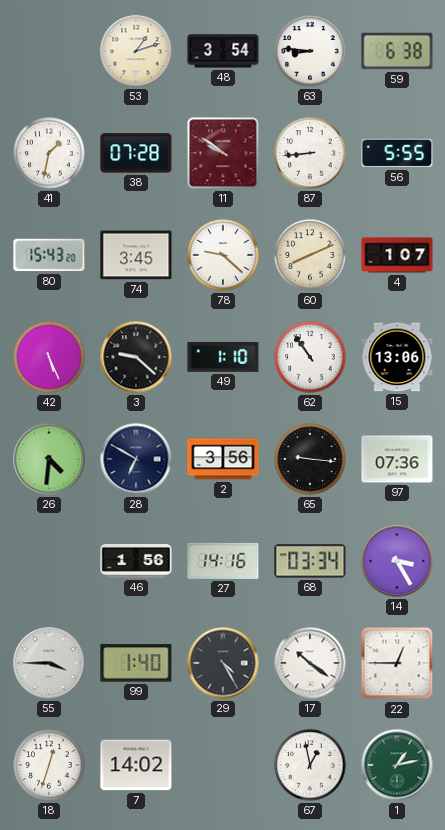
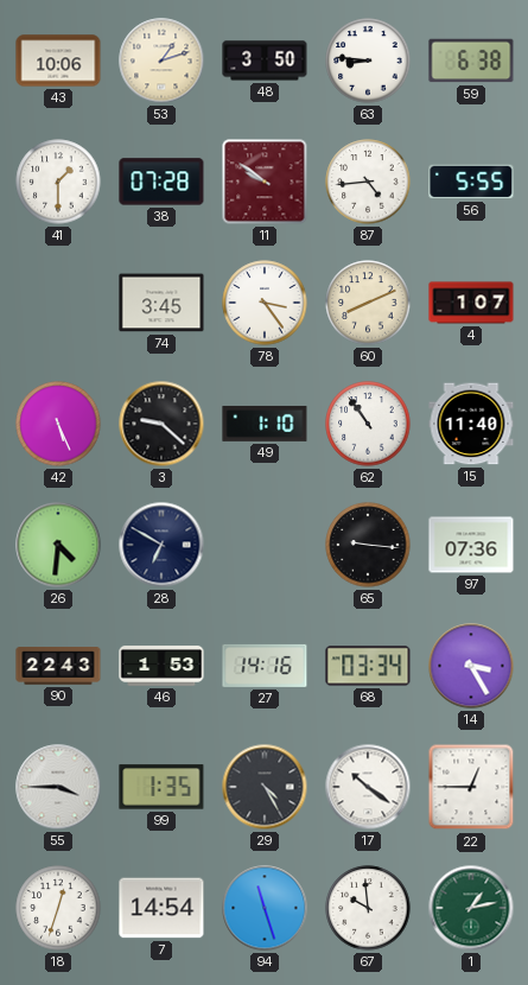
43: none -> 10:06 (58, 61)
48: 3:54 -> 3:50 (265, 61)
41: 1:32 -> 1:30 (58, 182)
87: 8:44 -> 4:44 (368, 182)
80: 15:43 -> none (49, 255)
78: 9:22 -> 3:24 (265, 303)
15: 13:06 -> 11:40 (471, 424)
2: 3:56 -> none (223, 459)
90: none -> 22:43 (58, 666)
46: 1:56 -> 1:53 (161, 667)
99: 1:40 -> 1:35 (161, 787)
7: 14:02 -> 14:54 (161, 908)
94: none -> 11:27 (265, 908)
67: 12:58 -> 9:59 (368, 908)
